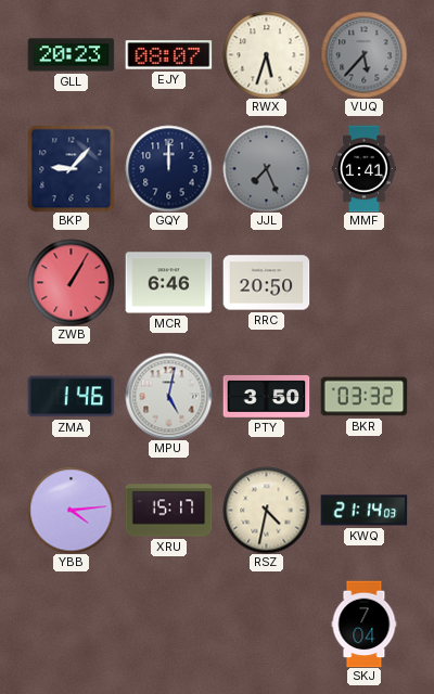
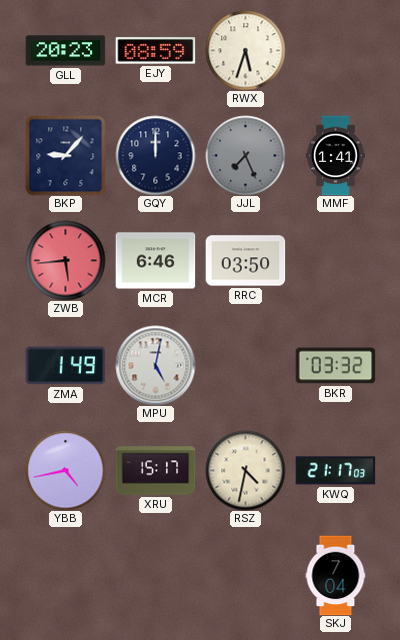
EJY: 08:07 -> 08:59 (155, 51)
VUQ: 5:37 -> none (363, 54)
ZWB: 1:05 -> 5:44 (65, 260)
RRC: 20:50 -> 03:50 (245, 261)
ZMA: 1:46 -> 1:49 (65, 366)
PTY: 3:50 -> none (266, 396)
YBB: 4:14 -> 4:43 (65, 470)
KWQ: 21:14 -> 21:17 (335, 471)
